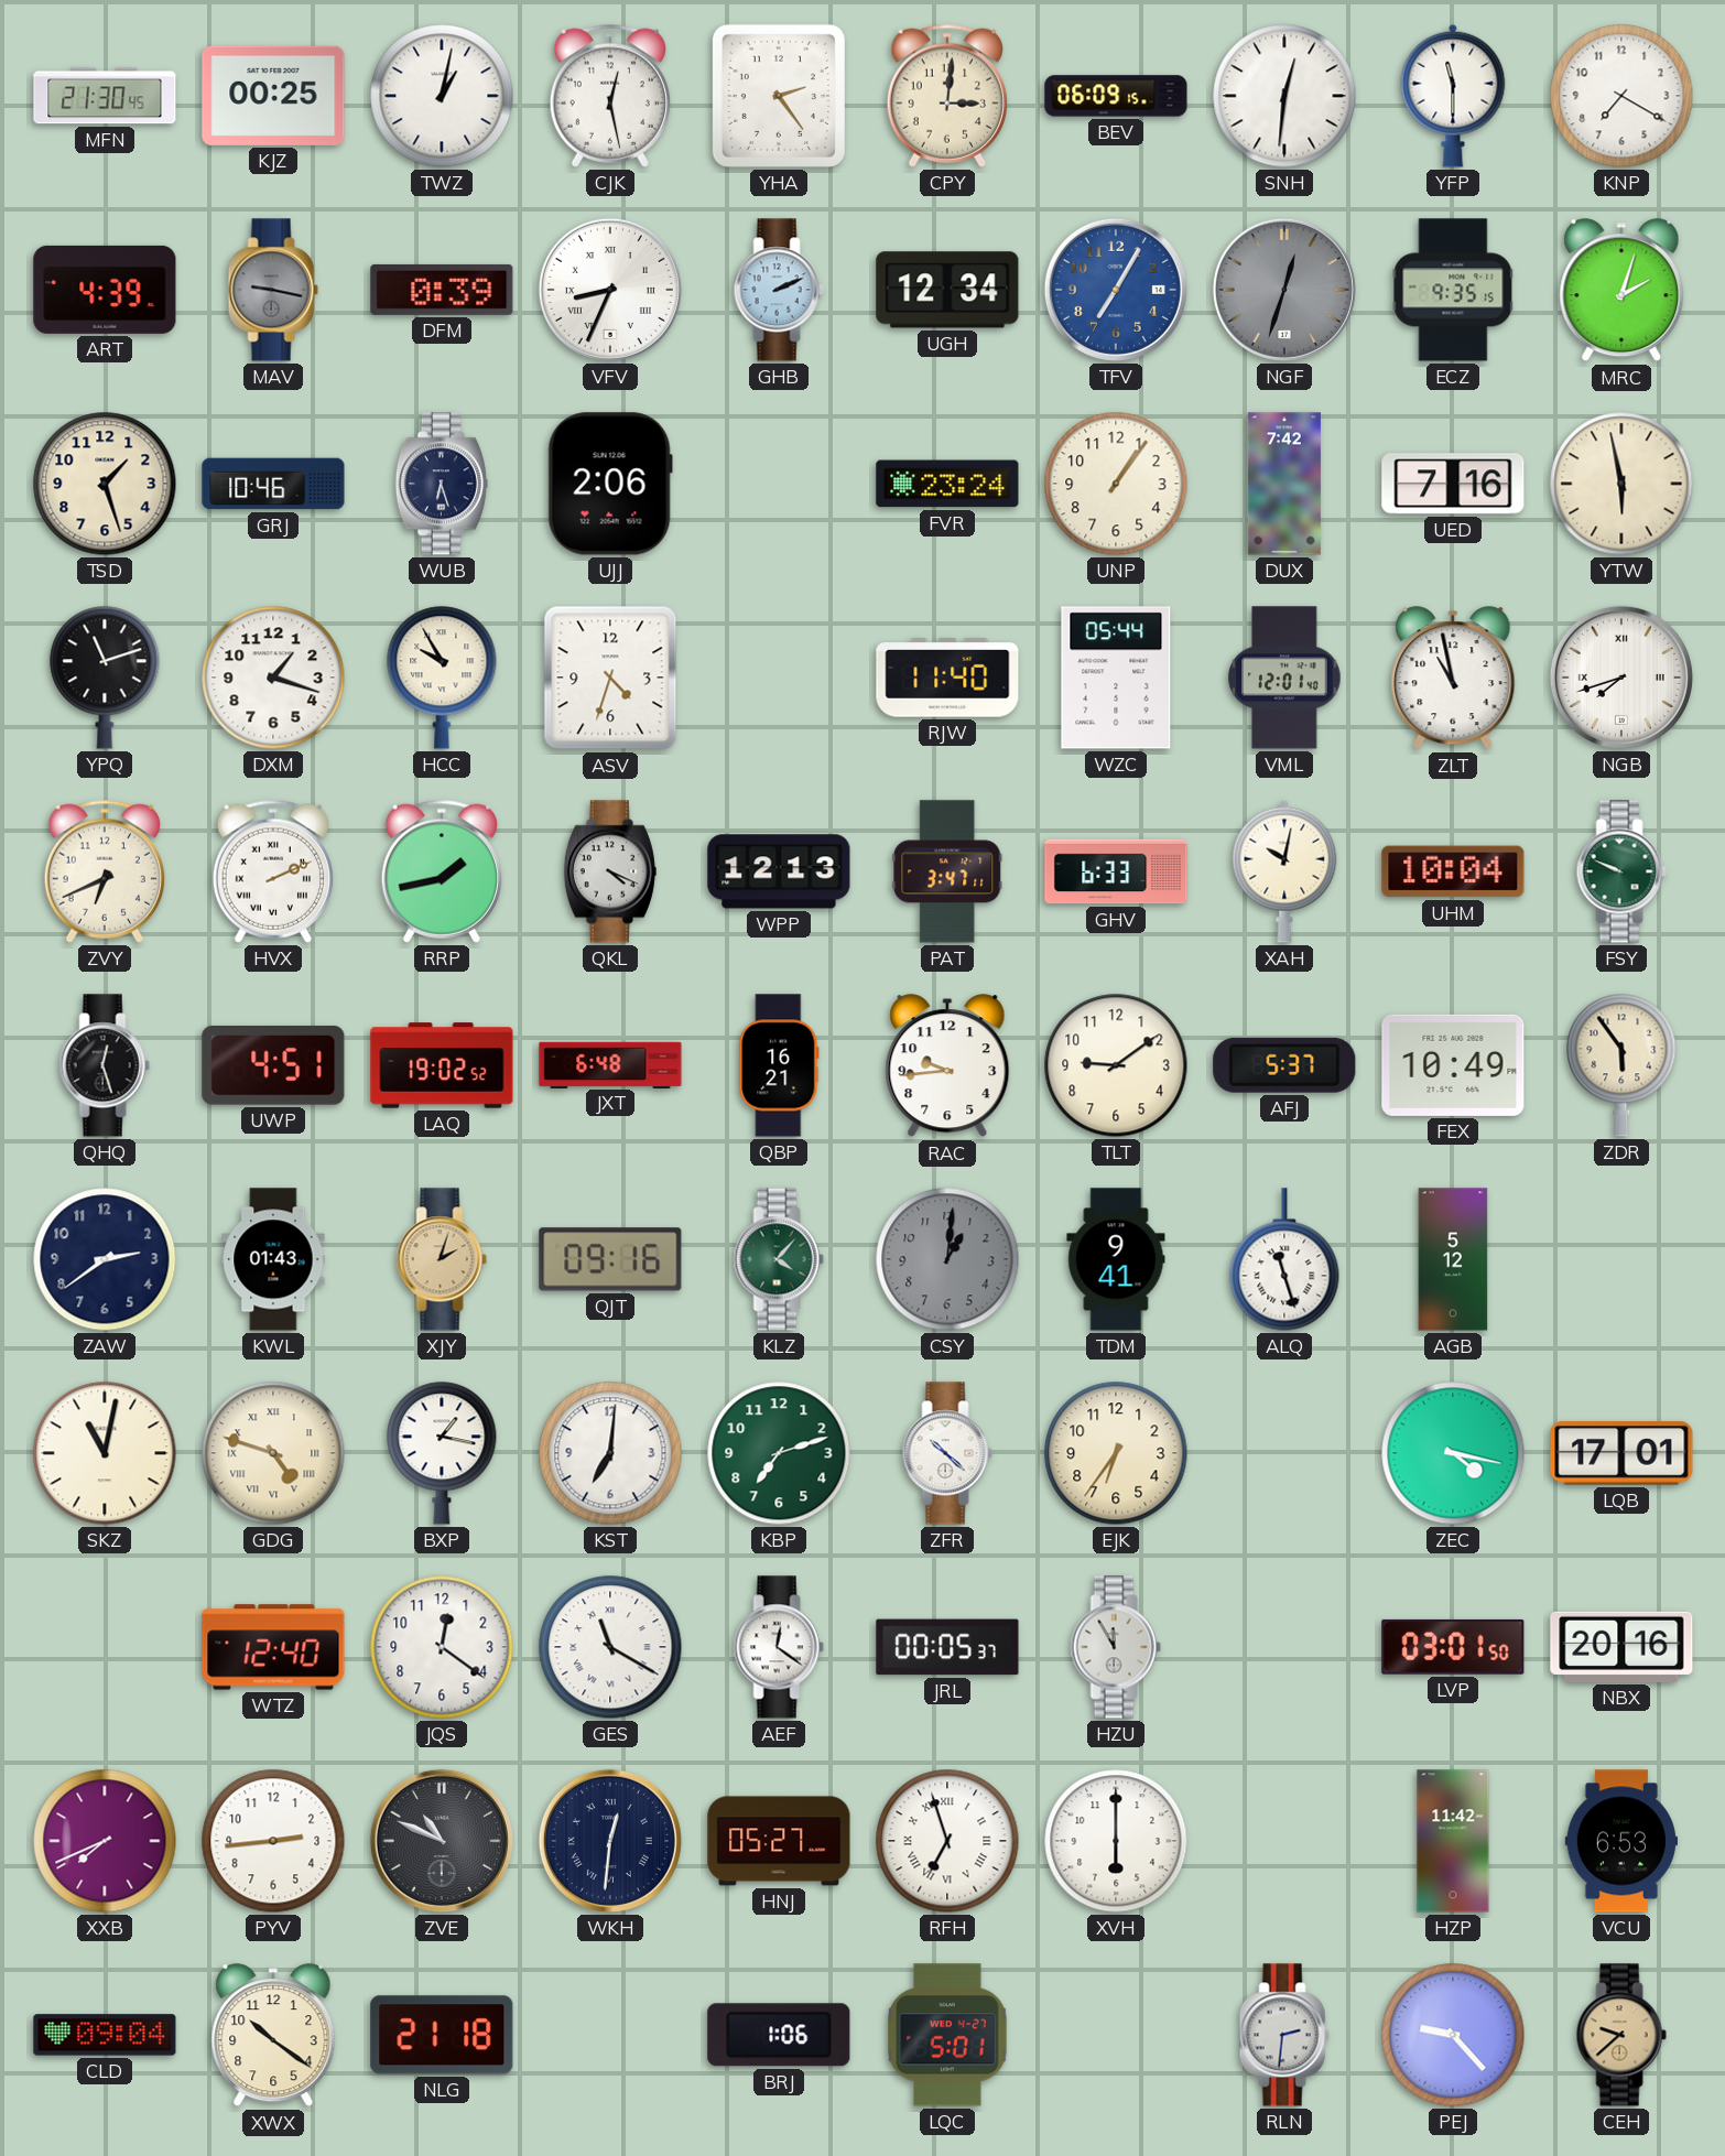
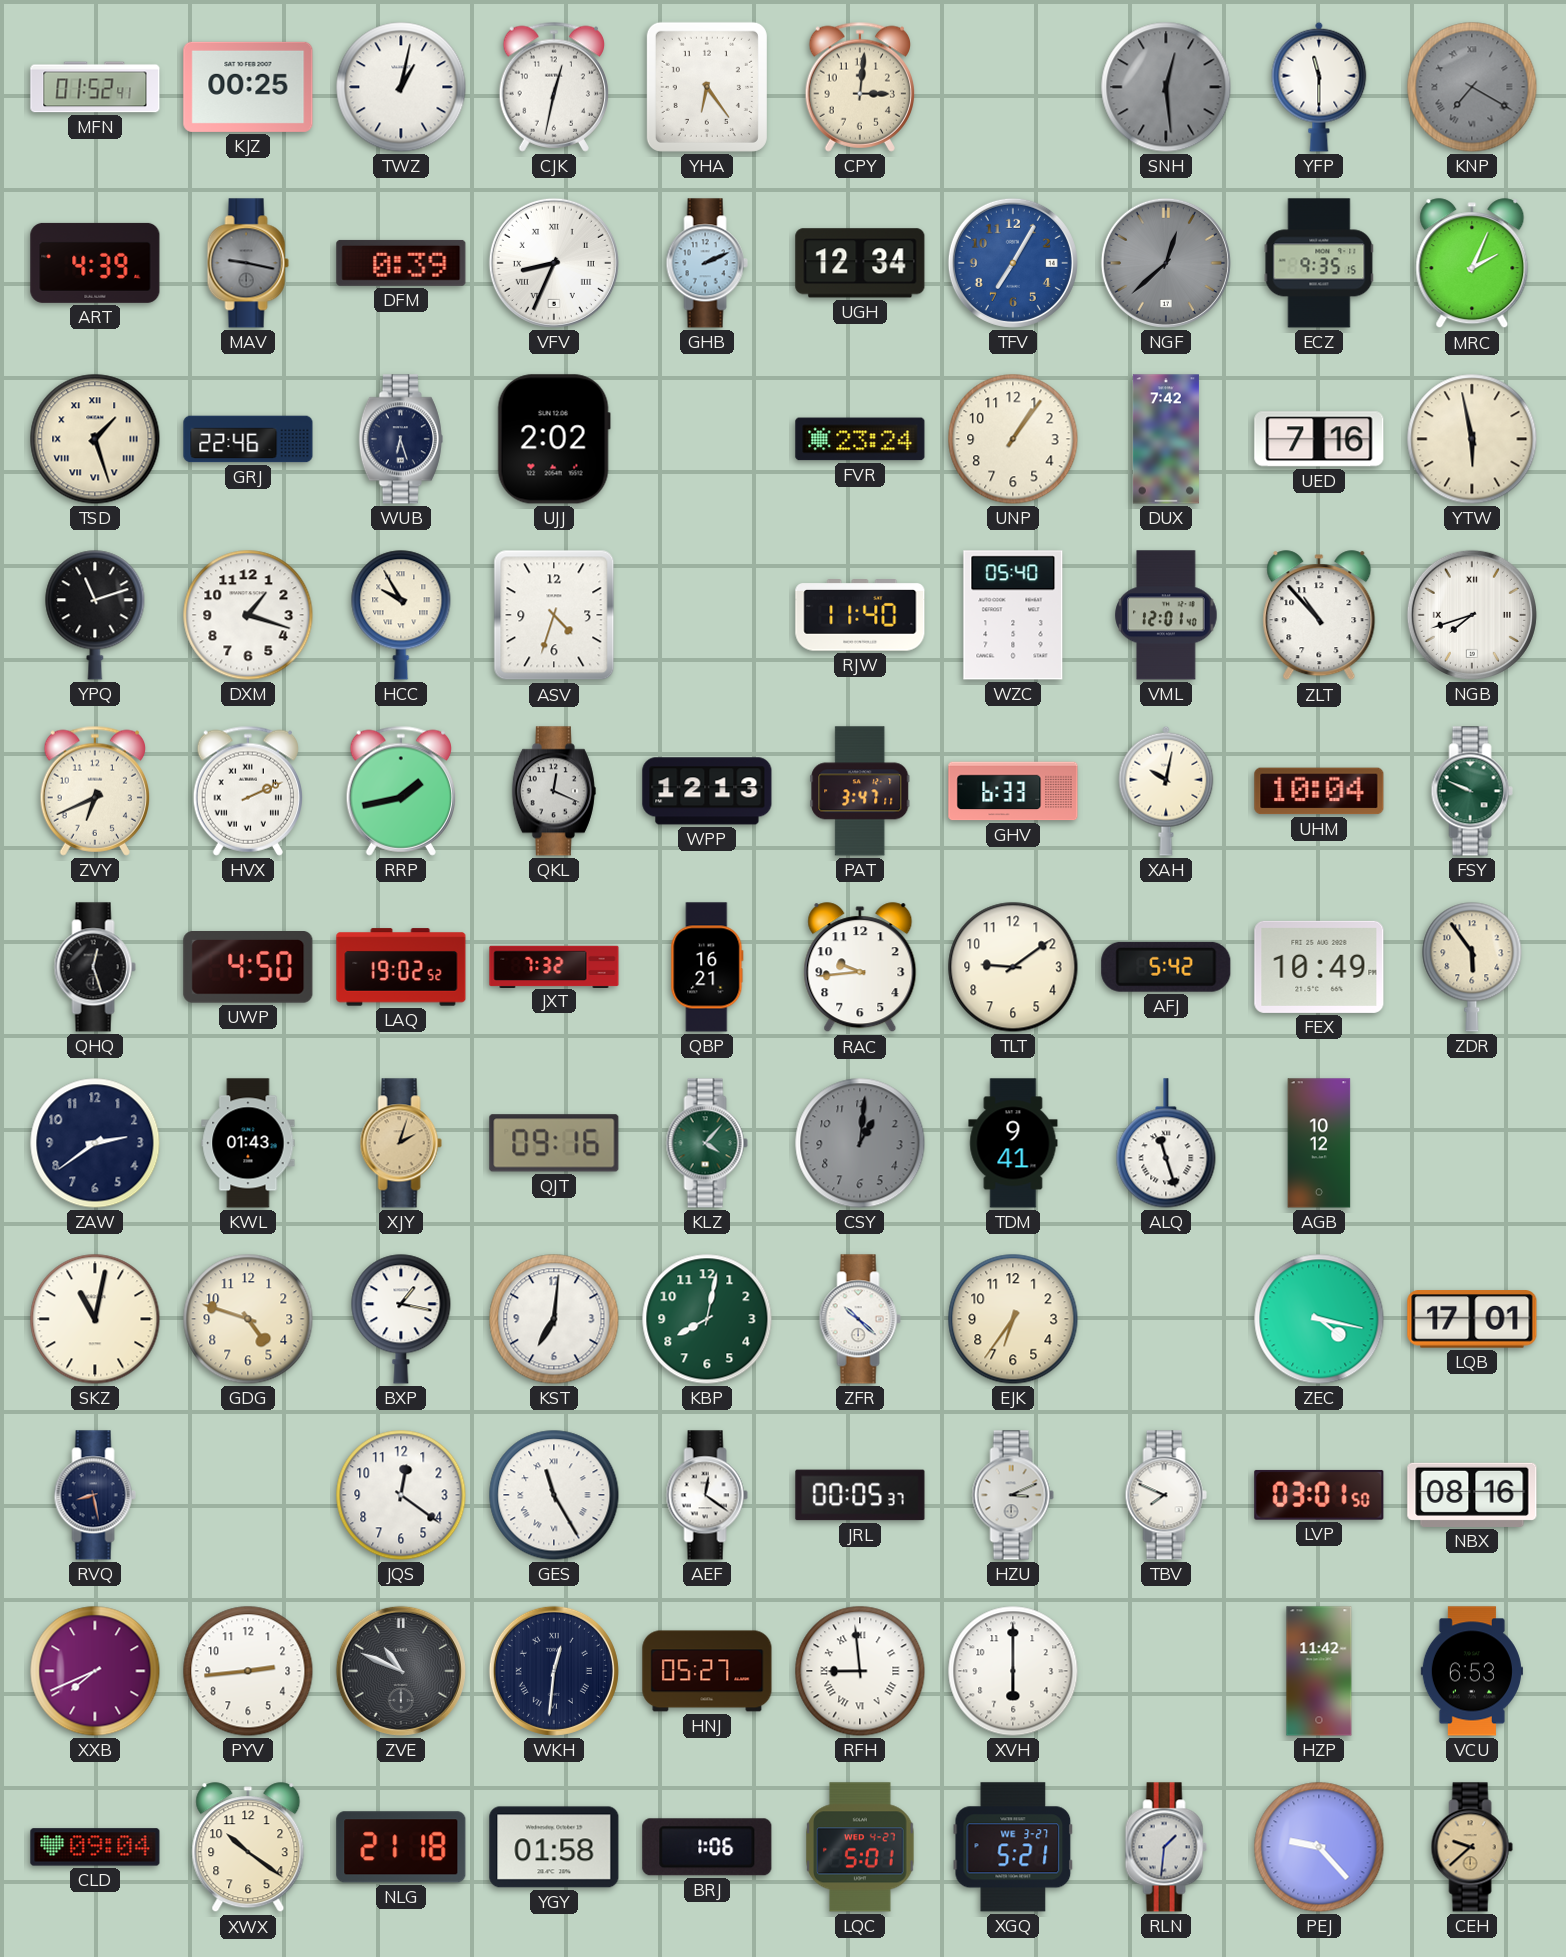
MFN: 21:30 -> 01:52 (95, 87)
CJK: 12:28 -> 12:32 (553, 87)
YHA: 2:24 -> 6:24 (707, 87)
BEV: 06:09 -> none (1116, 96)
SNH: 12:31 -> 12:29 (1166, 87)
SNH dial: white -> grey (1166, 87)
KNP dial: white -> grey (1472, 87)
KNP numerals: Arabic -> Roman (1472, 87)
NGF: 12:33 -> 12:38 (1166, 263)
MRC: 2:03 -> 2:04 (1472, 264)
TSD numerals: Arabic -> Roman (95, 439)
GRJ: 10:46 -> 22:46 (248, 439)
UJJ: 2:06 -> 2:02 (554, 439)
WZC: 05:44 -> 05:40 (1013, 615)
ZLT: 10:58 -> 10:53 (1319, 616)
QKL: 4:19 -> 12:19 (554, 791)
UWP: 4:51 -> 4:50 (248, 968)
JXT: 6:48 -> 7:32 (554, 966)
AFJ: 5:37 -> 5:42 (1166, 967)
AGB: 5:12 -> 10:12 (1319, 1143)
GDG numerals: Roman -> Arabic (248, 1319)
KBP: 7:12 -> 8:02 (707, 1319)
RVQ: none -> 8:28 (95, 1495)
WTZ: 12:40 -> none (273, 1647)
GES: 11:20 -> 11:25 (554, 1495)
HZU: 11:55 -> 3:11 (1013, 1495)
TBV: none -> 7:49 (1166, 1495)
NBX: 20:16 -> 08:16 (1472, 1495)
RFH: 6:57 -> 8:59 (860, 1671)
YGY: none -> 01:58 (554, 1847)
XGQ: none -> 5:21 (1013, 1847)
RLN: 2:31 -> 1:31 (1166, 1847)
